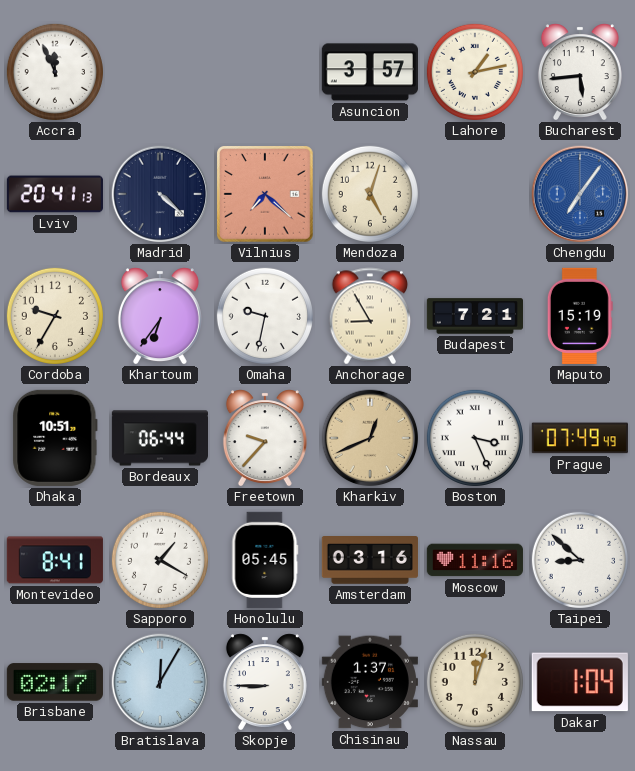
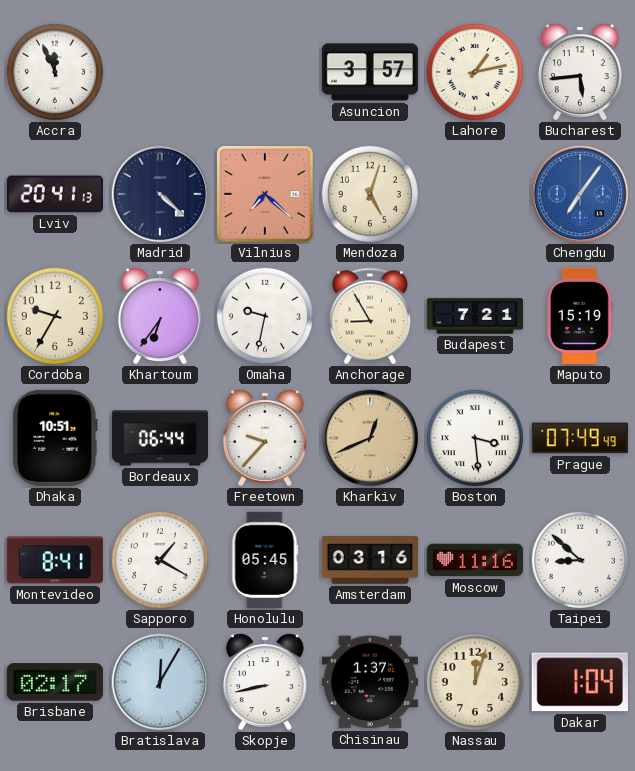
Boston: 3:26 -> 3:29 (475, 438)
Skopje: 8:45 -> 8:43 (265, 682)
